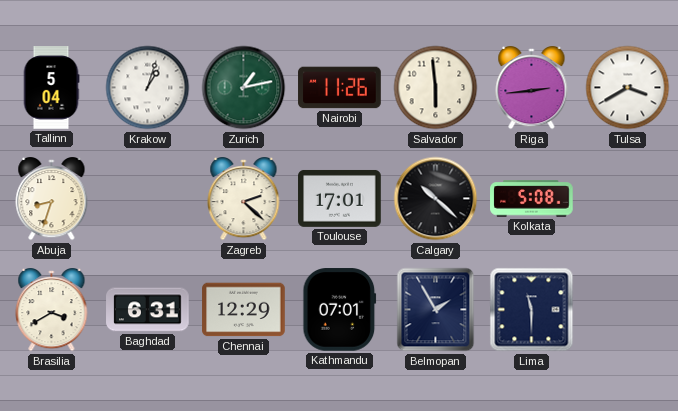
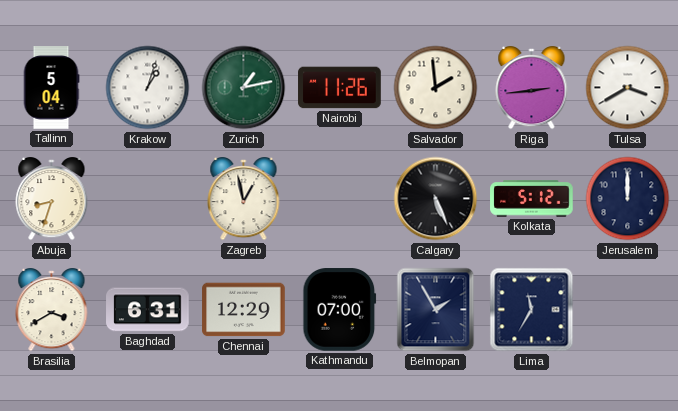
Salvador: 5:59 -> 1:59 (436, 88)
Zagreb: 2:22 -> 12:58 (244, 200)
Toulouse: 17:01 -> none (340, 198)
Calgary: 10:22 -> 5:26 (436, 199)
Kolkata: 5:08 -> 5:12 (532, 199)
Jerusalem: none -> 12:00 (628, 199)
Kathmandu: 07:01 -> 07:00 (340, 310)
Lima: 11:30 -> 11:35 (532, 310)
